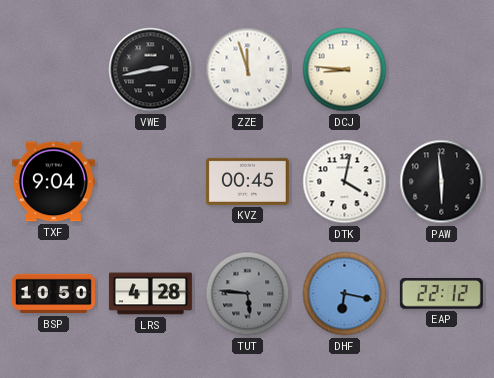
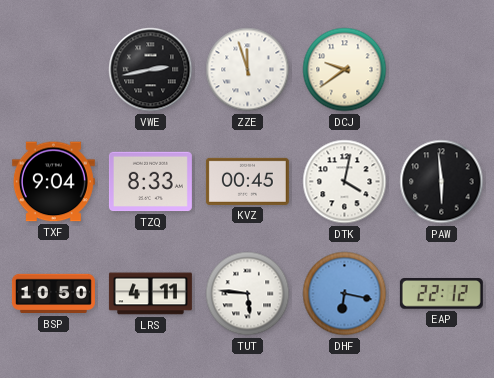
DCJ: 8:46 -> 9:39 (345, 70)
TZQ: none -> 8:33 (150, 182)
LRS: 4:28 -> 4:11 (150, 294)
TUT dial: grey -> white (248, 294)
